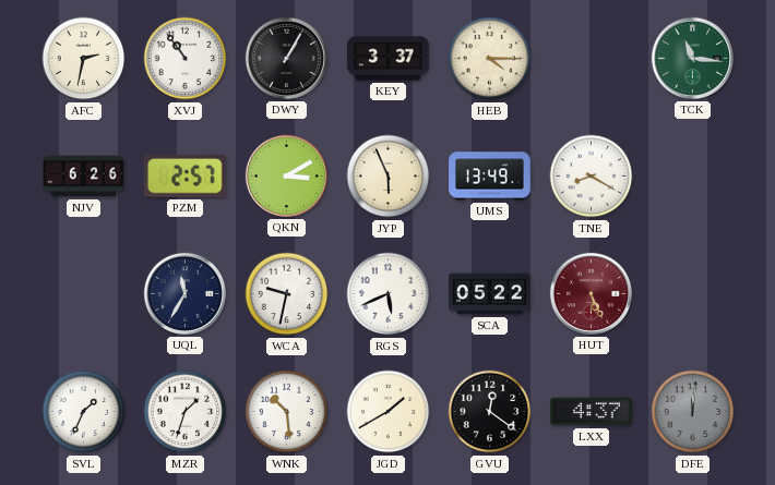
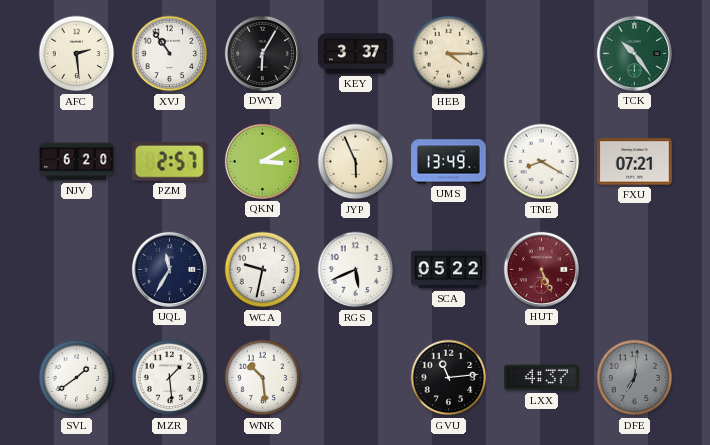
AFC: 2:32 -> 2:29 (77, 54)
DWY: 1:05 -> 6:05 (262, 53)
TCK: 11:16 -> 10:24 (634, 53)
NJV: 6:26 -> 6:20 (77, 162)
FXU: none -> 07:21 (635, 162)
SVL: 1:34 -> 1:39 (77, 378)
MZR: 1:33 -> 1:29 (170, 378)
JGD: 1:40 -> none (389, 412)
GVU: 12:21 -> 11:14 (449, 378)
DFE: 12:01 -> 7:01 (635, 378)
